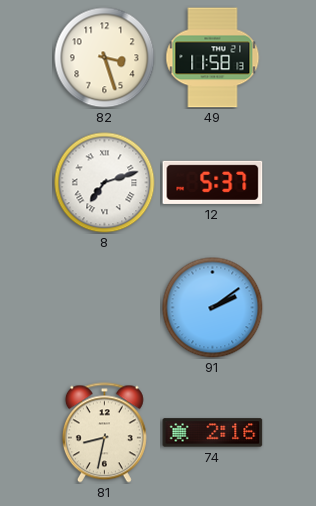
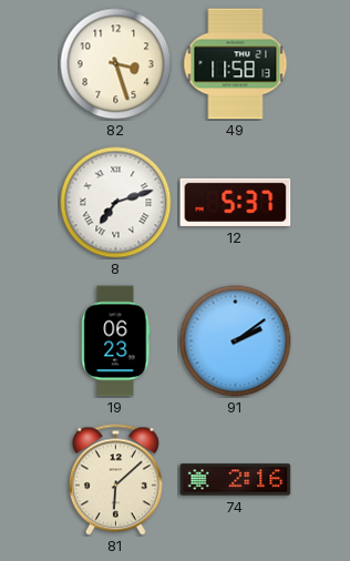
19: none -> 06:23 (116, 341)
81: 8:32 -> 6:08 (115, 480)
